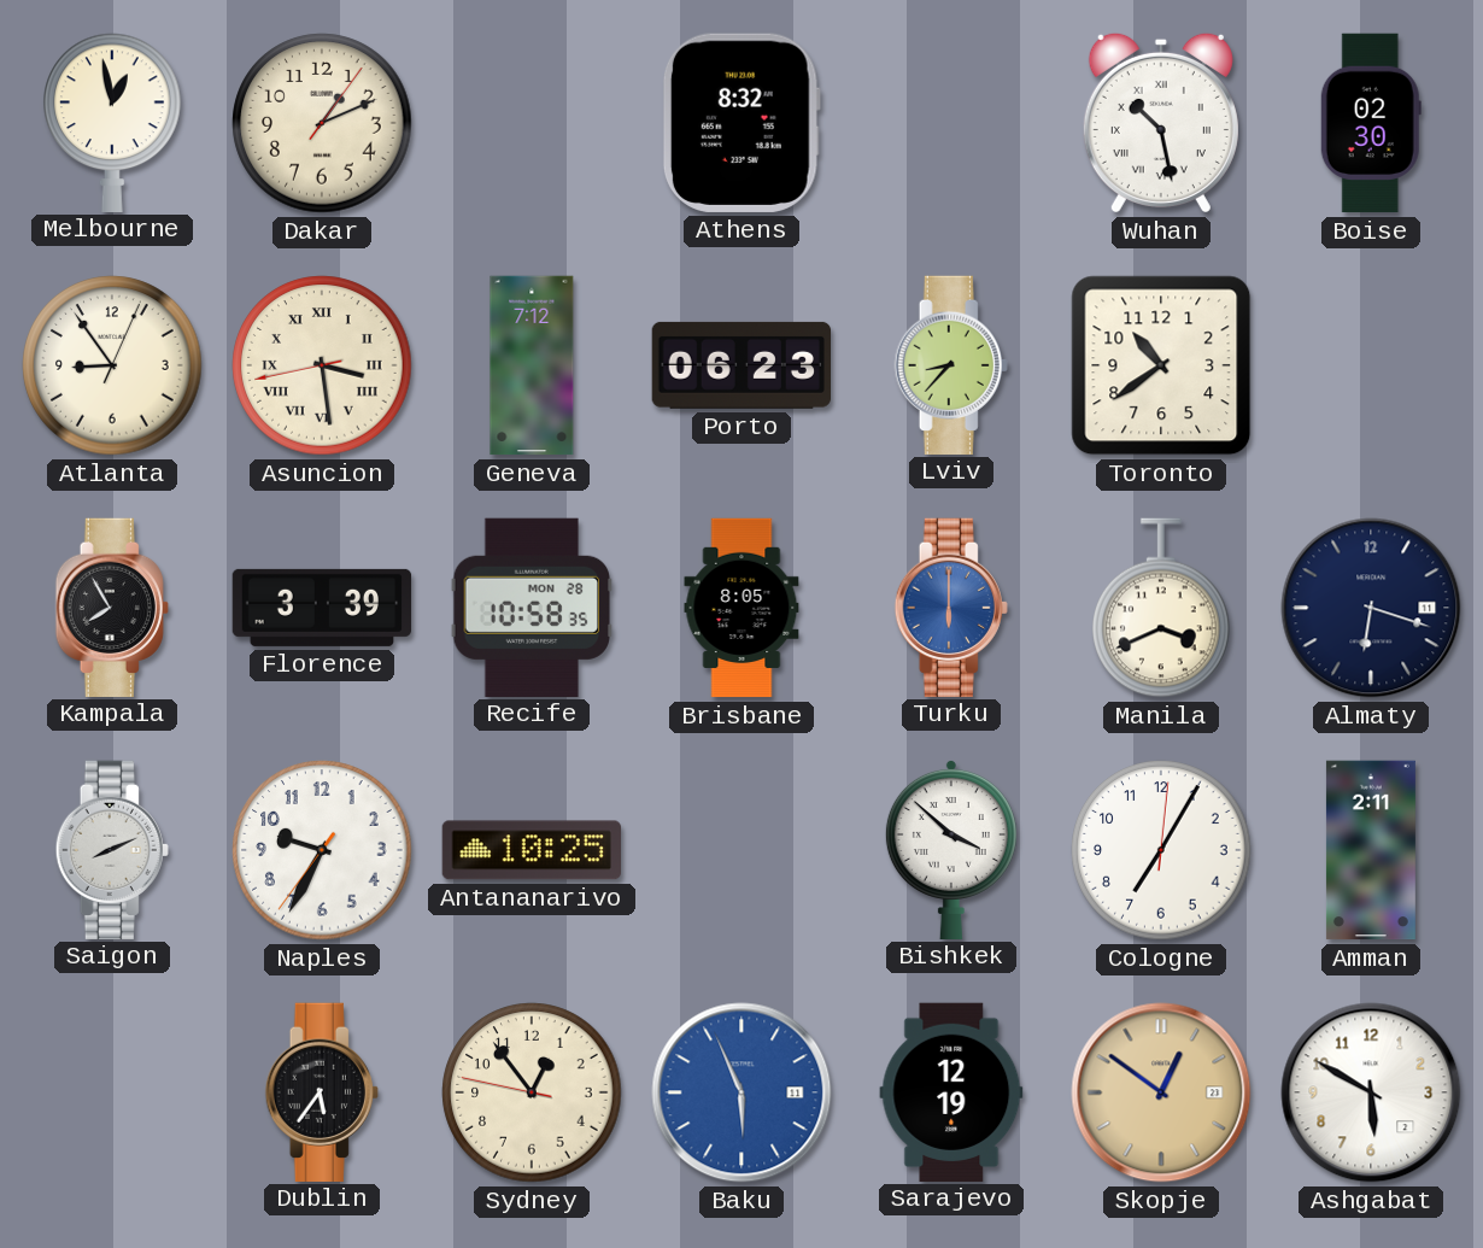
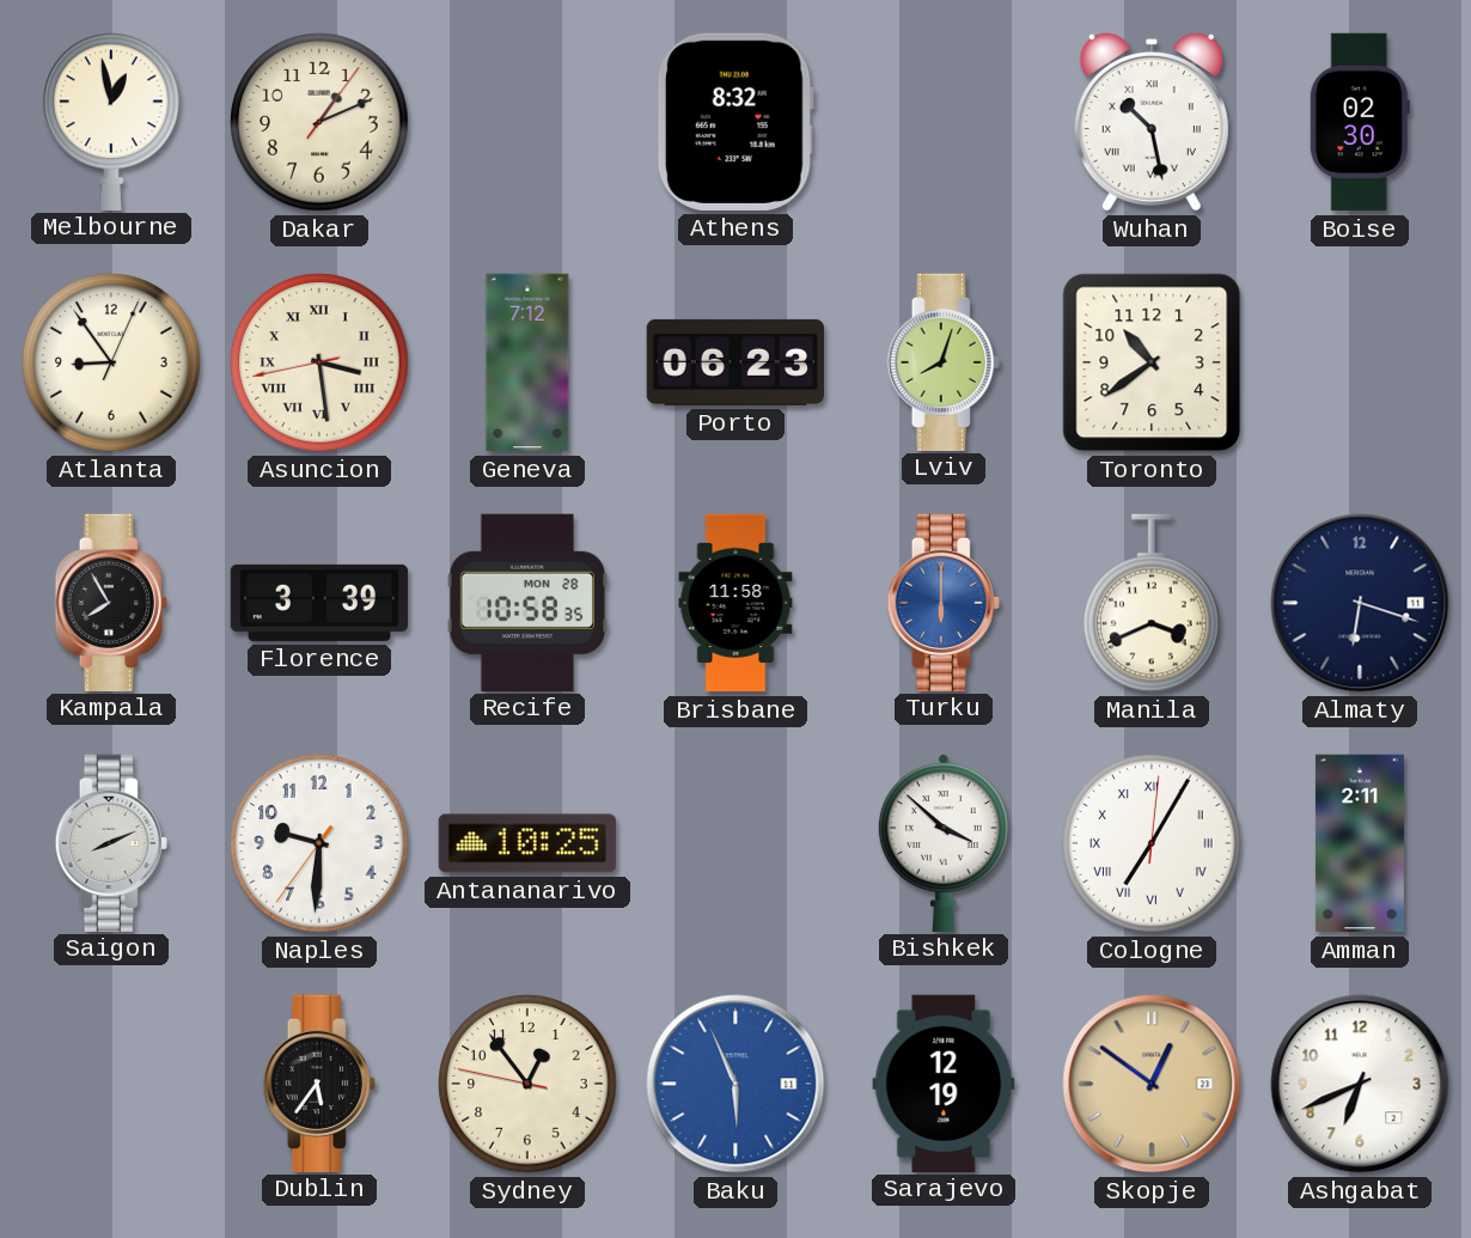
Lviv: 8:37 -> 8:03 (944, 361)
Brisbane: 8:05 -> 11:58 (736, 603)
Naples: 9:34 -> 9:30 (319, 843)
Cologne numerals: Arabic -> Roman (1152, 843)
Ashgabat: 5:50 -> 6:41 (1360, 1084)
